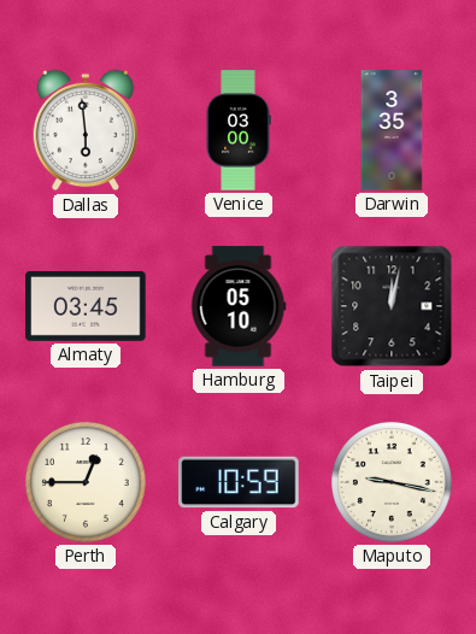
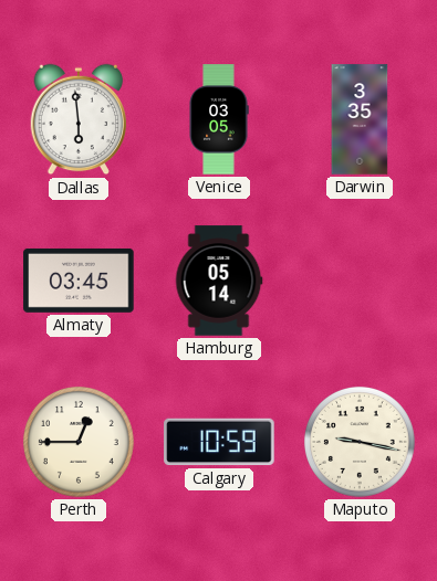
Venice: 03:00 -> 03:05 (219, 119)
Hamburg: 05:10 -> 05:14 (219, 281)
Taipei: 12:02 -> none (392, 306)
